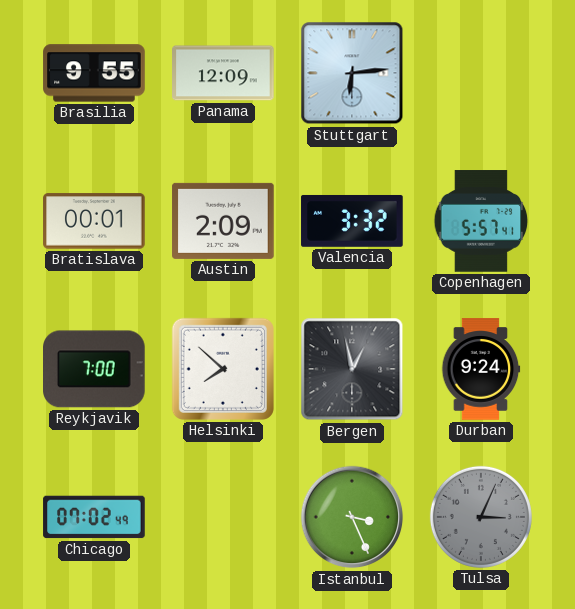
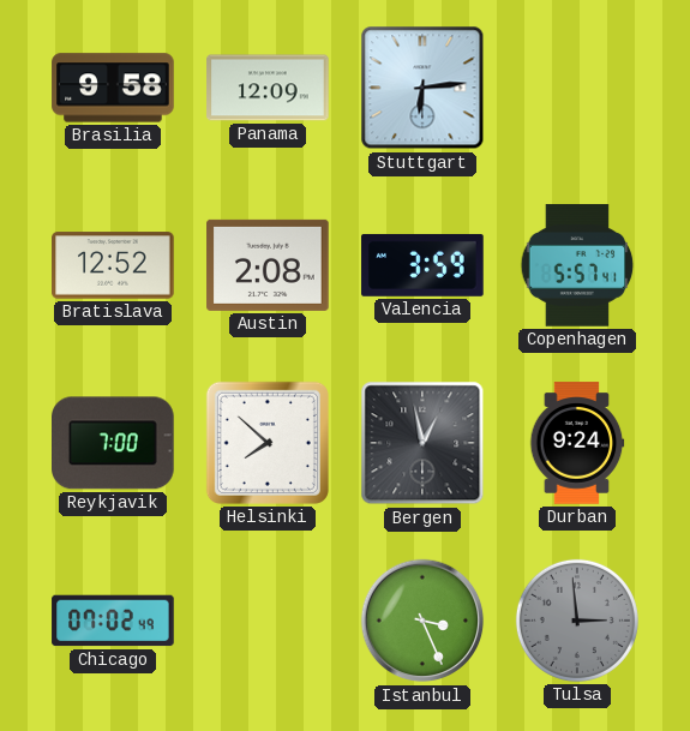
Brasilia: 9:55 -> 9:58 (113, 88)
Bratislava: 00:01 -> 12:52 (113, 265)
Austin: 2:09 -> 2:08 (268, 265)
Valencia: 3:32 -> 3:59 (422, 265)
Tulsa: 3:04 -> 2:59 (577, 621)
